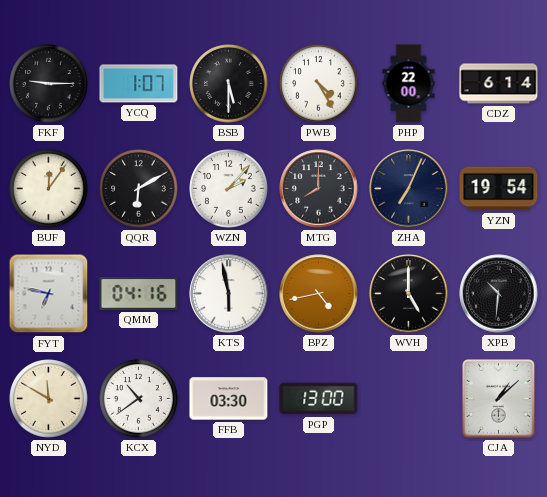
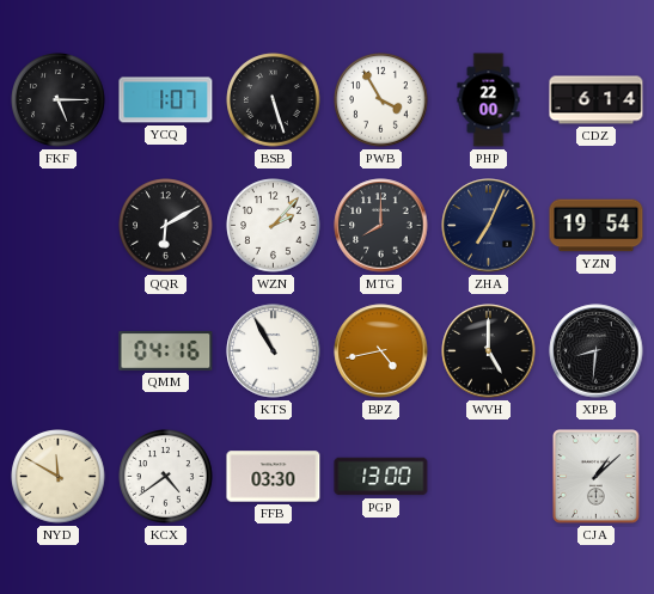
FKF: 9:15 -> 5:15 (59, 100)
BSB: 5:30 -> 5:27 (274, 100)
PWB: 4:25 -> 3:55 (381, 100)
BUF: 12:06 -> none (49, 189)
FYT: 6:47 -> none (49, 294)
KTS: 5:58 -> 10:55 (274, 351)
XPB: 10:31 -> 8:31 (597, 351)
KCX: 10:39 -> 4:39 (166, 477)
